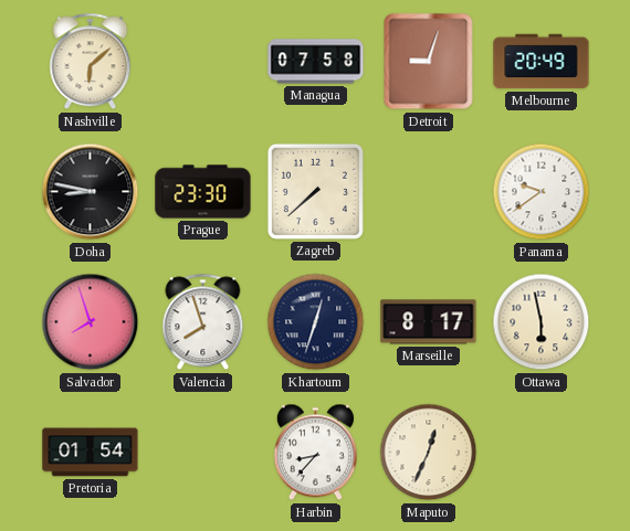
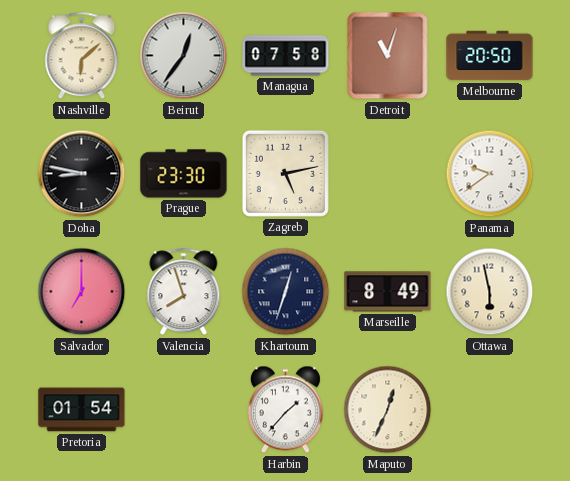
Beirut: none -> 12:36 (184, 56)
Detroit: 9:03 -> 11:03 (388, 56)
Melbourne: 20:49 -> 20:50 (490, 56)
Zagreb: 7:38 -> 5:13 (285, 173)
Salvador: 7:57 -> 7:00 (82, 292)
Marseille: 8:17 -> 8:49 (388, 292)
Harbin: 8:37 -> 1:37 (285, 410)
